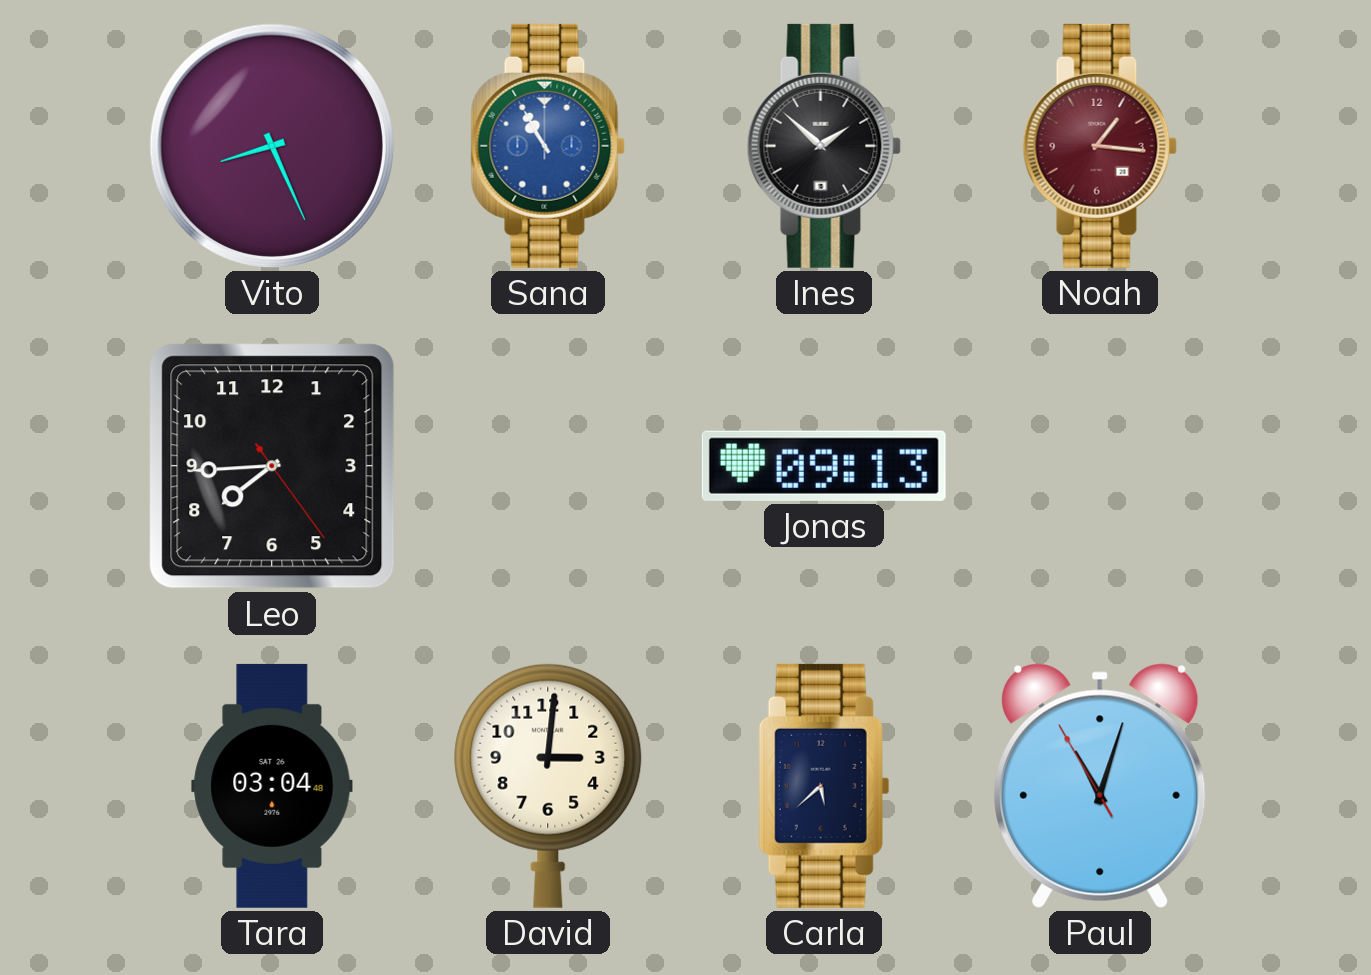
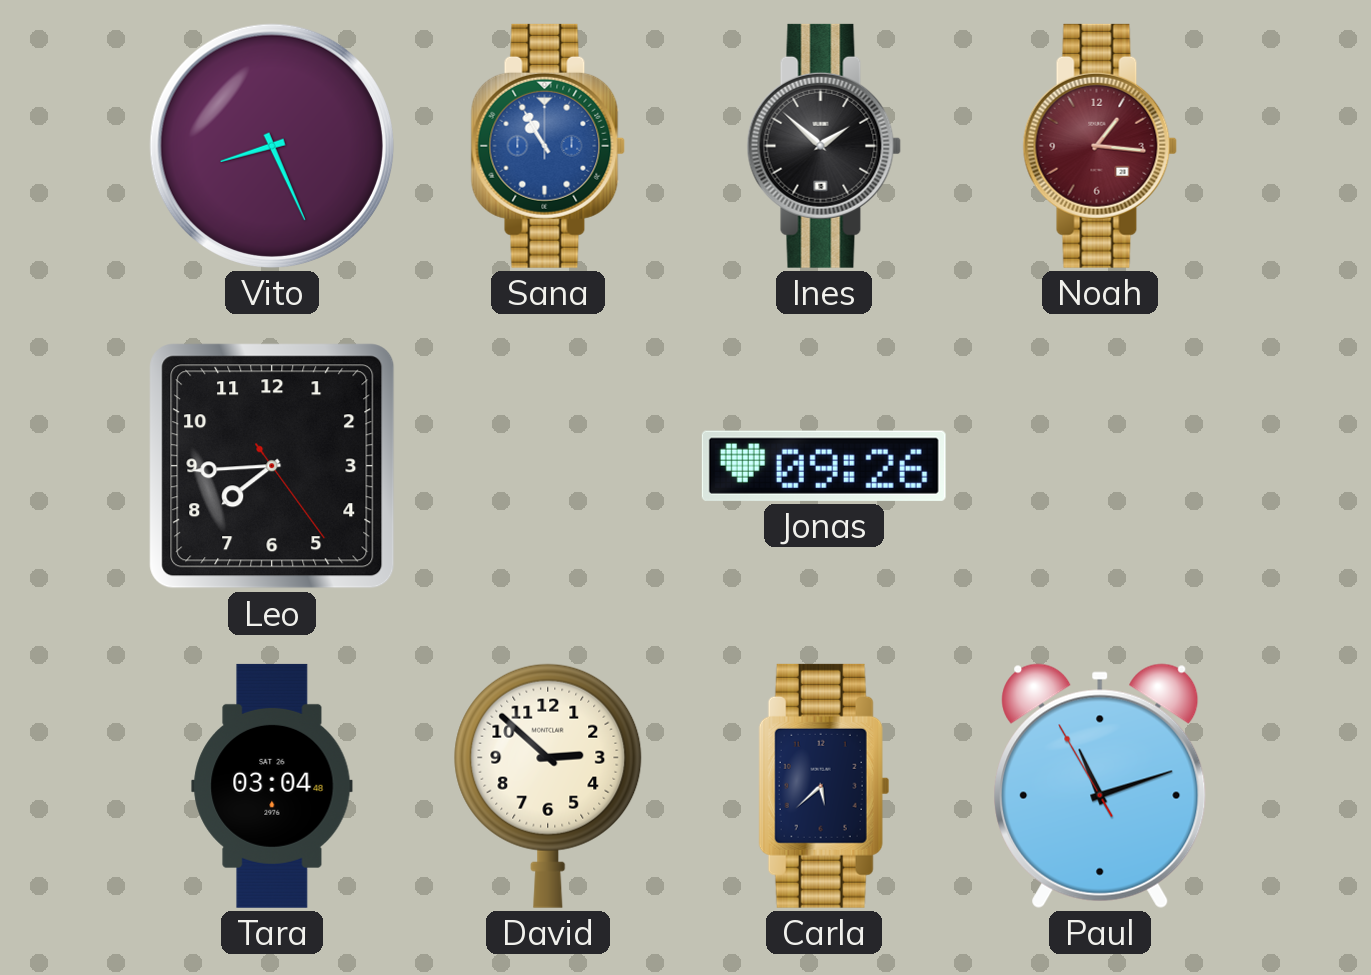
Jonas: 09:13 -> 09:26 (824, 466)
David: 3:01 -> 2:52 (548, 786)
Paul: 11:02 -> 11:11 (1100, 786)
